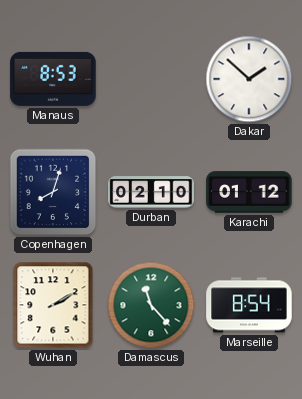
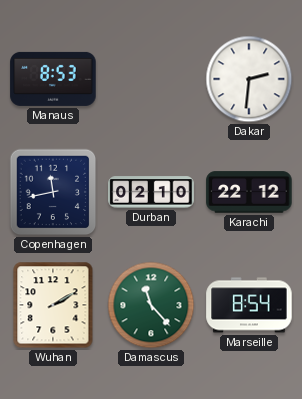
Dakar: 1:52 -> 2:31 (249, 79)
Copenhagen: 8:03 -> 11:43 (53, 192)
Karachi: 01:12 -> 22:12 (249, 192)
